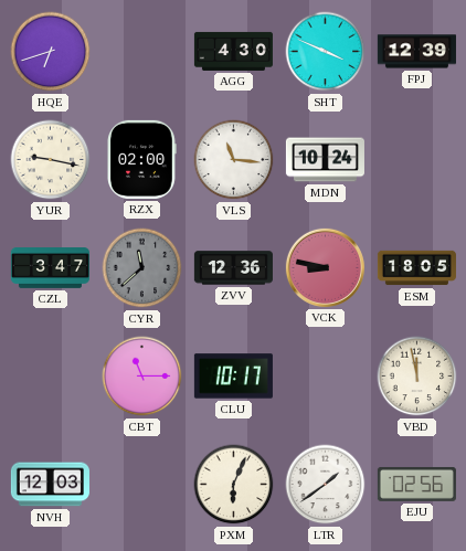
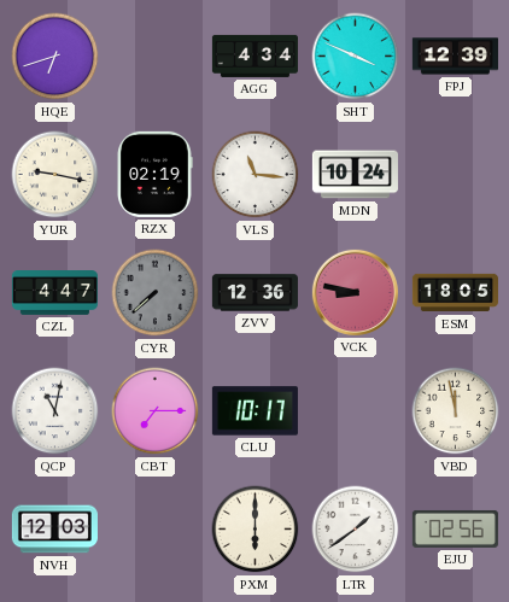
AGG: 4:30 -> 4:34 (255, 55)
RZX: 02:00 -> 02:19 (154, 174)
CZL: 3:47 -> 4:47 (54, 293)
CYR: 11:38 -> 7:38 (156, 293)
QCP: none -> 11:02 (55, 411)
CBT: 11:15 -> 7:15 (156, 411)
PXM: 6:04 -> 6:00 (256, 530)
